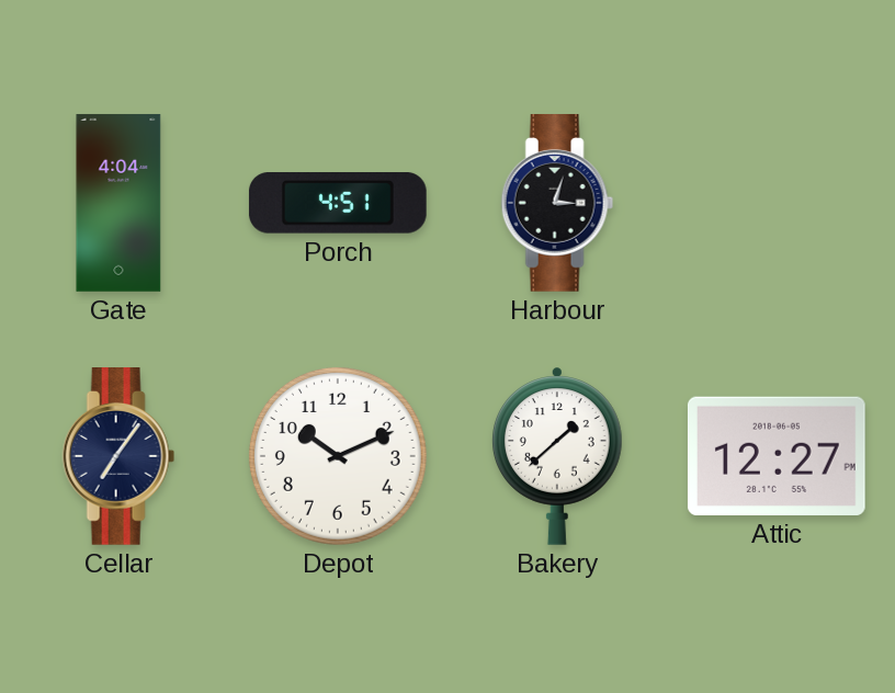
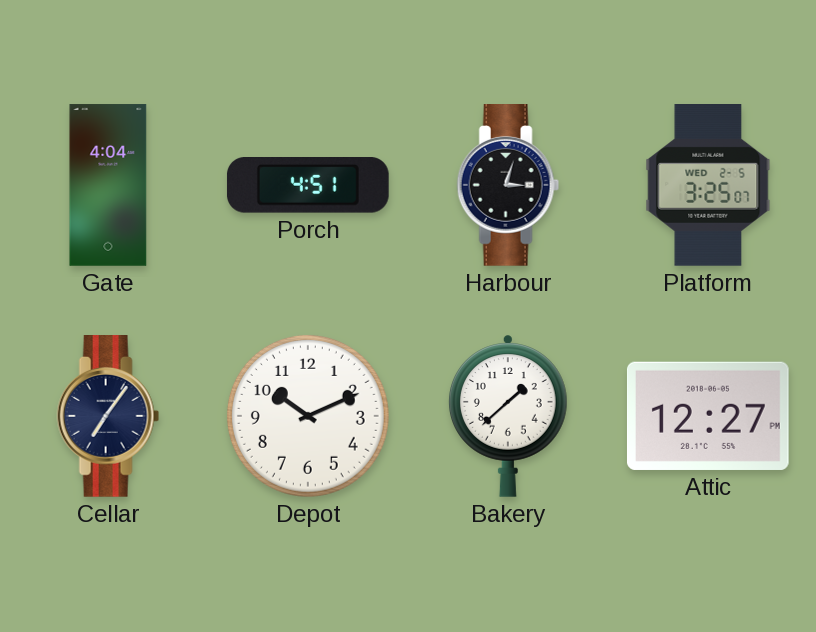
Platform: none -> 3:25 (708, 186)
